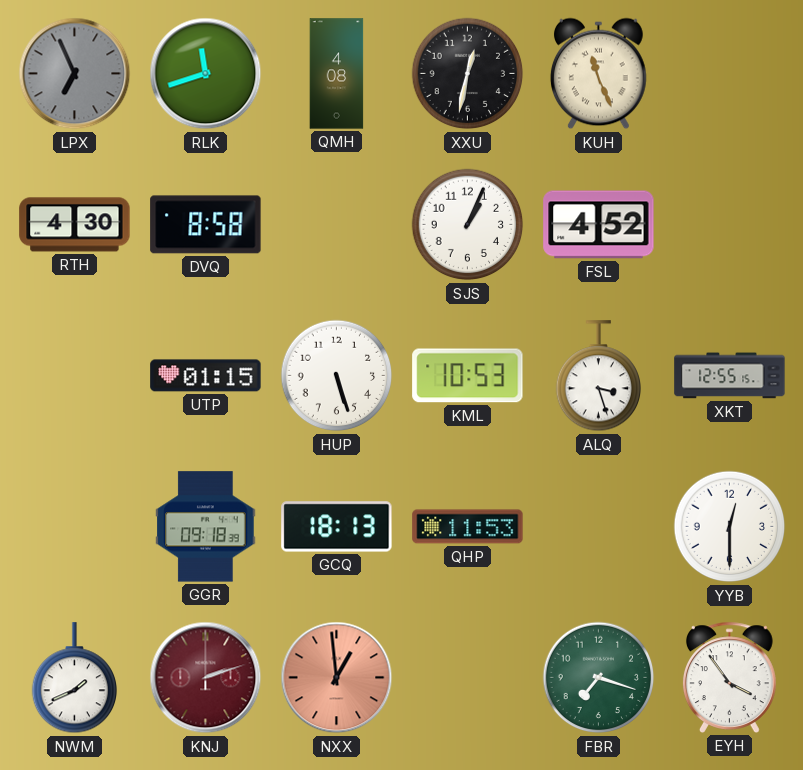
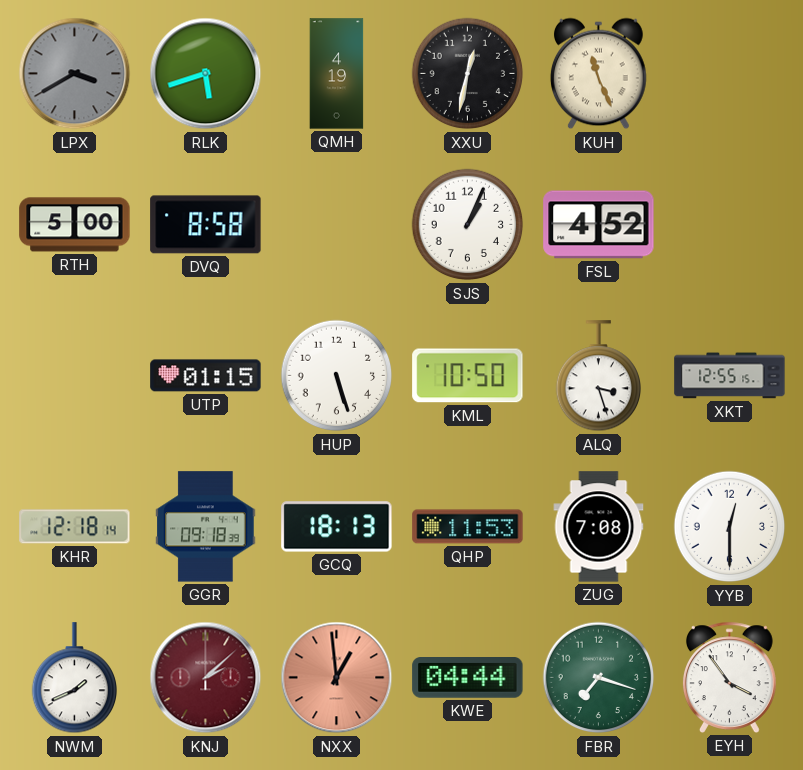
LPX: 6:56 -> 3:40 (75, 74)
RLK: 11:42 -> 5:42 (206, 74)
QMH: 4:08 -> 4:19 (337, 74)
RTH: 4:30 -> 5:00 (75, 225)
KML: 10:53 -> 10:50 (468, 376)
KHR: none -> 12:18 (75, 527)
ZUG: none -> 7:08 (599, 527)
KNJ: 2:12 -> 2:08 (206, 678)
KWE: none -> 04:44 (468, 678)
